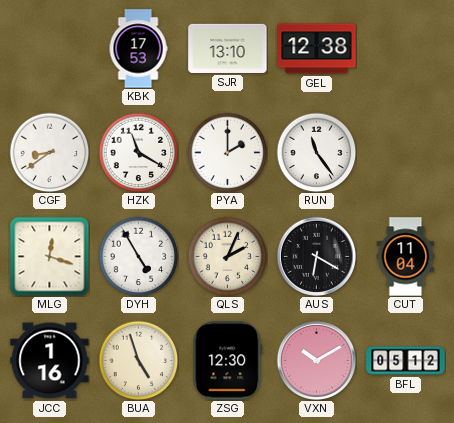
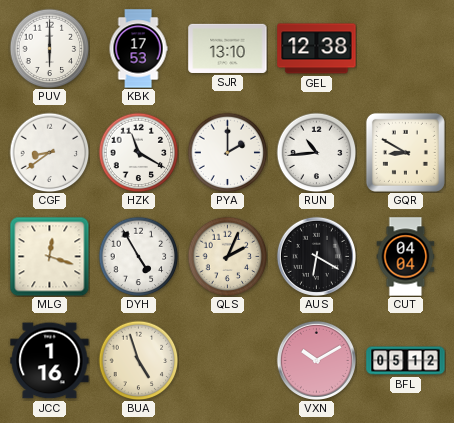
PUV: none -> 6:00 (49, 48)
RUN: 11:24 -> 10:44 (316, 152)
GQR: none -> 8:50 (405, 152)
CUT: 11:04 -> 04:04 (406, 257)
ZSG: 12:30 -> none (228, 361)
